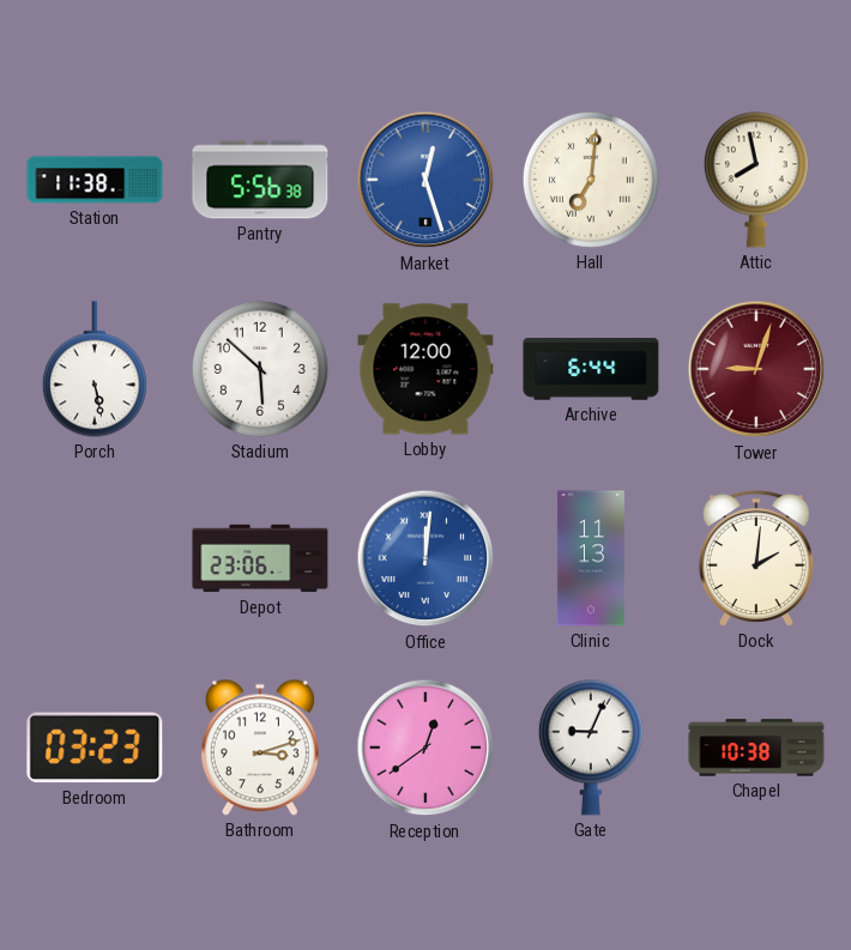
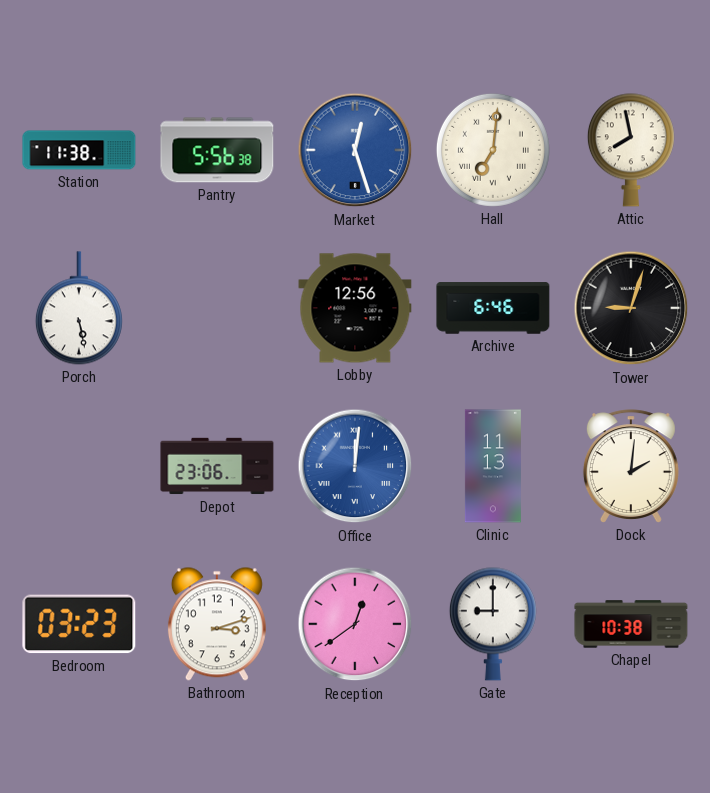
Stadium: 5:52 -> none (260, 369)
Lobby: 12:00 -> 12:56 (355, 308)
Archive: 6:44 -> 6:46 (493, 308)
Tower dial: burgundy -> black (631, 308)
Gate: 9:04 -> 9:00 (493, 624)
